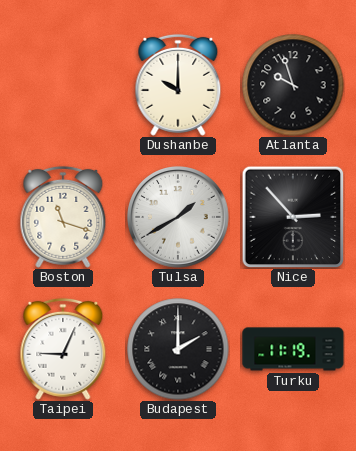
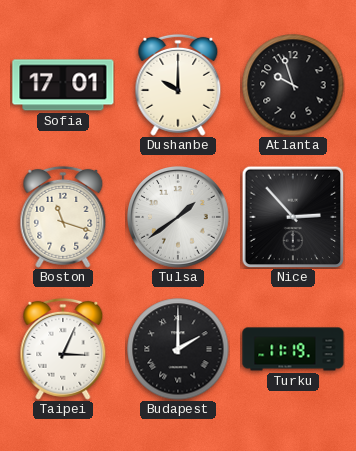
Sofia: none -> 17:01 (63, 85)
Tulsa: 1:40 -> 1:39 (179, 218)
Taipei: 9:04 -> 3:04 (63, 349)
